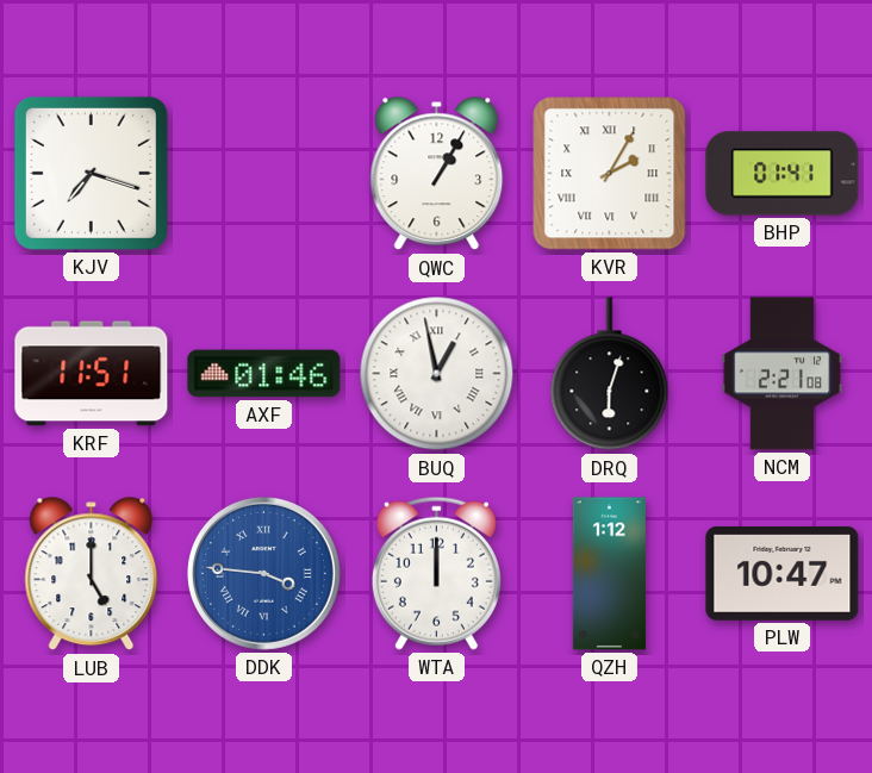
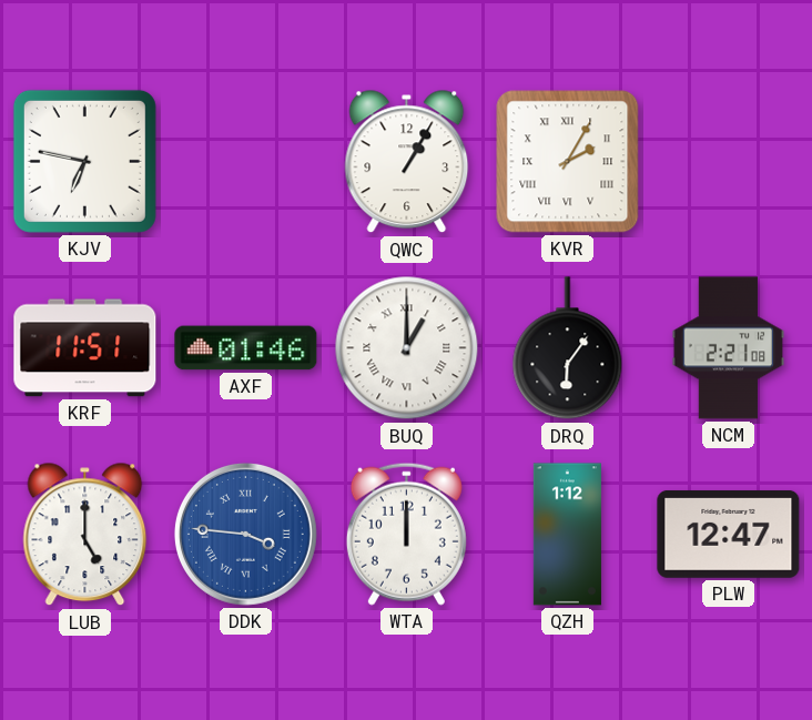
KJV: 7:18 -> 6:47 (84, 161)
BHP: 01:41 -> none (783, 174)
BUQ: 12:58 -> 1:00 (407, 348)
DRQ: 6:03 -> 6:06 (568, 348)
PLW: 10:47 -> 12:47 (729, 535)
